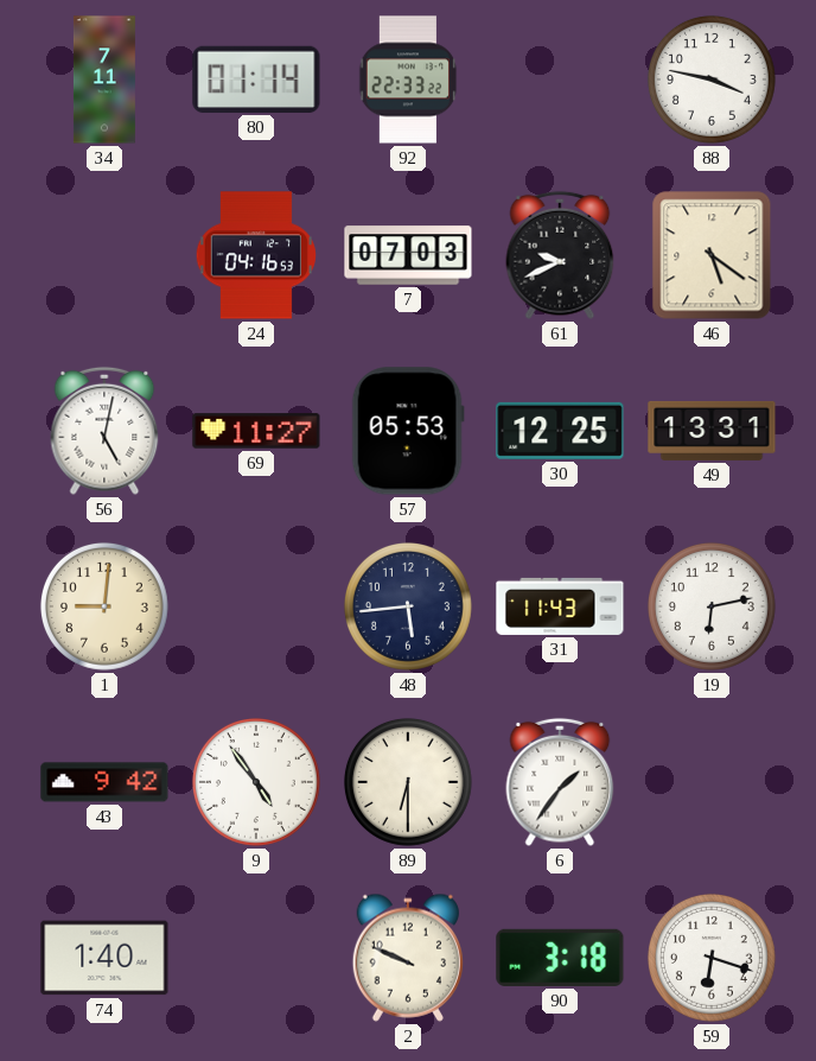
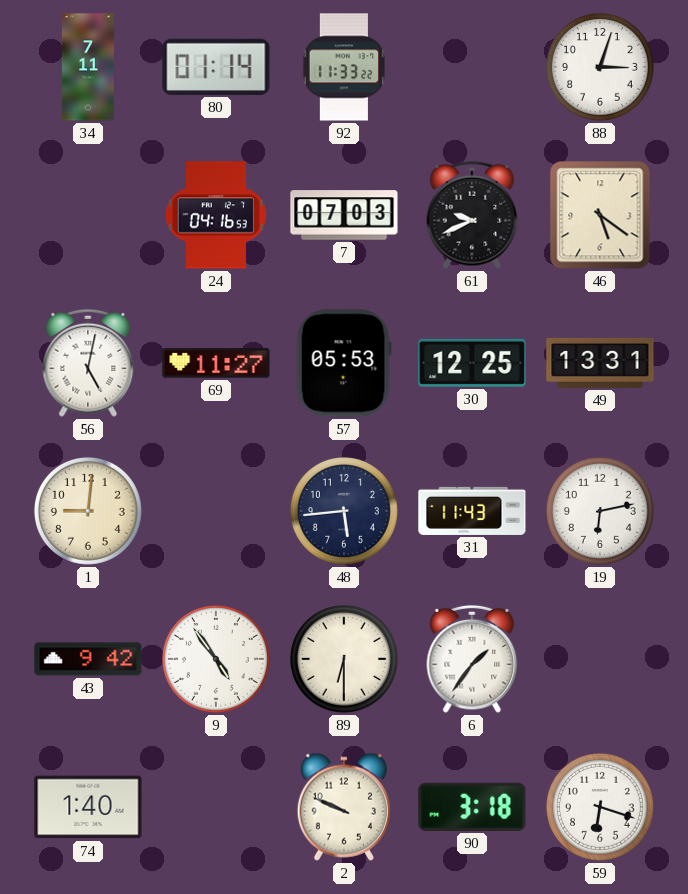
92: 22:33 -> 11:33 (344, 67)
88: 3:47 -> 3:03 (600, 67)
